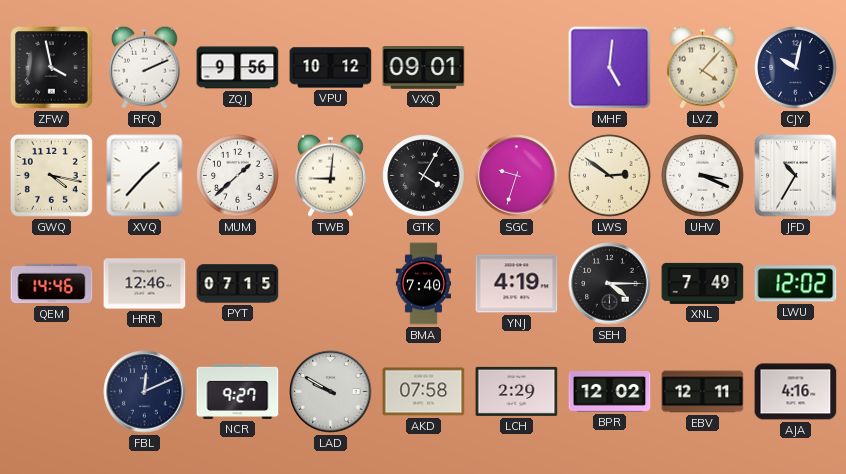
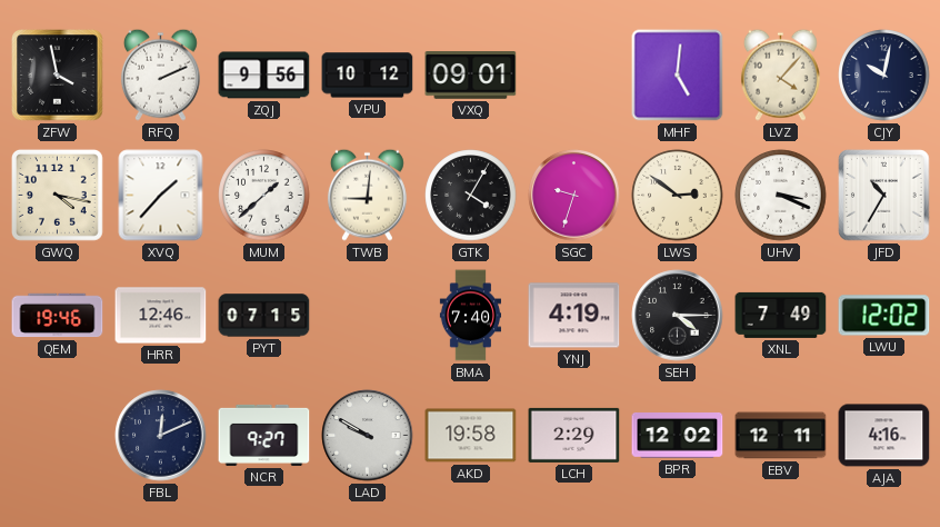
QEM: 14:46 -> 19:46 (58, 316)
AKD: 07:58 -> 19:58 (471, 436)
